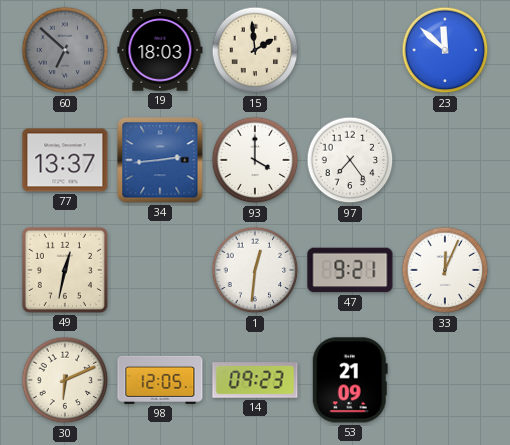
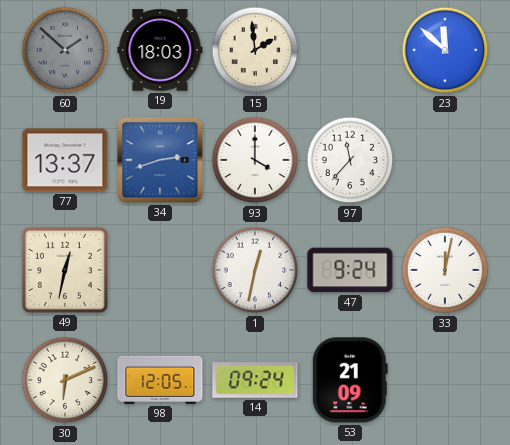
60: 6:52 -> 1:52 (65, 50)
34: 2:44 -> 2:42 (160, 160)
97: 7:24 -> 11:37 (350, 160)
1: 12:31 -> 12:32 (255, 270)
47: 9:21 -> 9:24 (350, 270)
33: 12:04 -> 12:02 (445, 270)
14: 09:23 -> 09:24 (255, 380)
